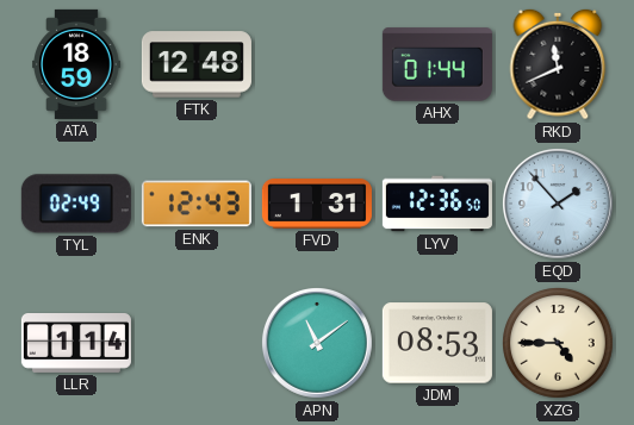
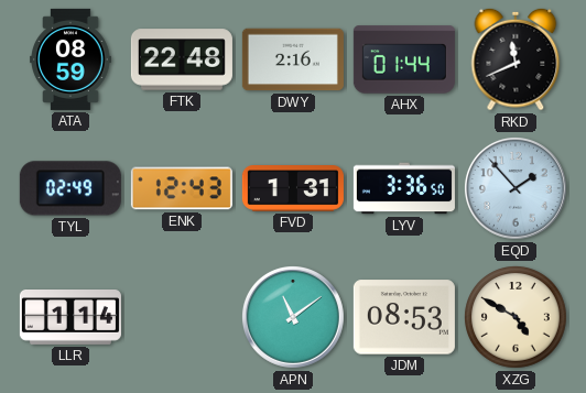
ATA: 18:59 -> 08:59 (70, 59)
FTK: 12:48 -> 22:48 (182, 59)
DWY: none -> 2:16 (293, 59)
LYV: 12:36 -> 3:36 (404, 188)
XZG: 4:45 -> 4:50 (517, 318)
